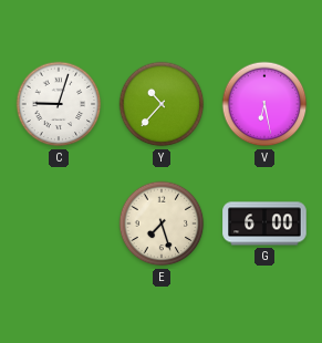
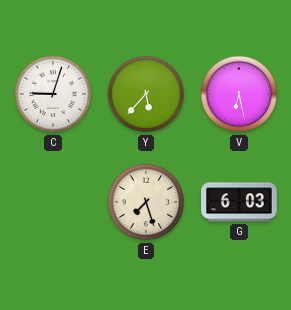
Y: 10:37 -> 5:37 (146, 94)
G: 6:00 -> 6:03 (239, 202)
